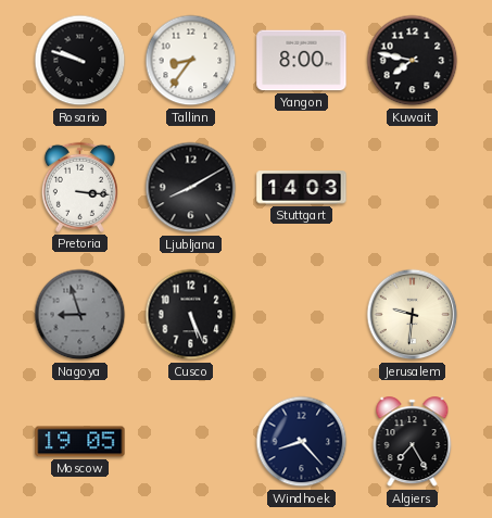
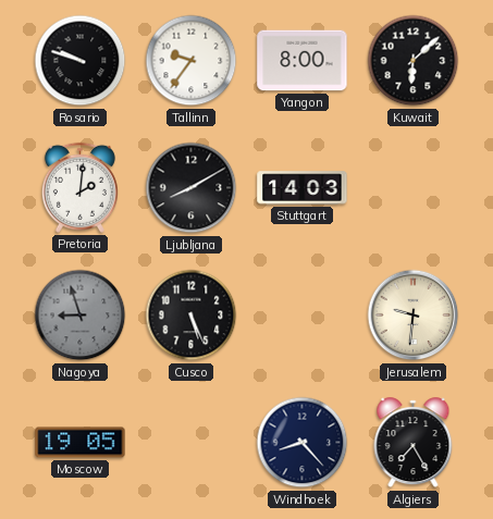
Tallinn: 8:36 -> 9:36 (192, 61)
Kuwait: 7:47 -> 6:08 (414, 61)
Pretoria: 3:16 -> 2:01 (79, 187)
